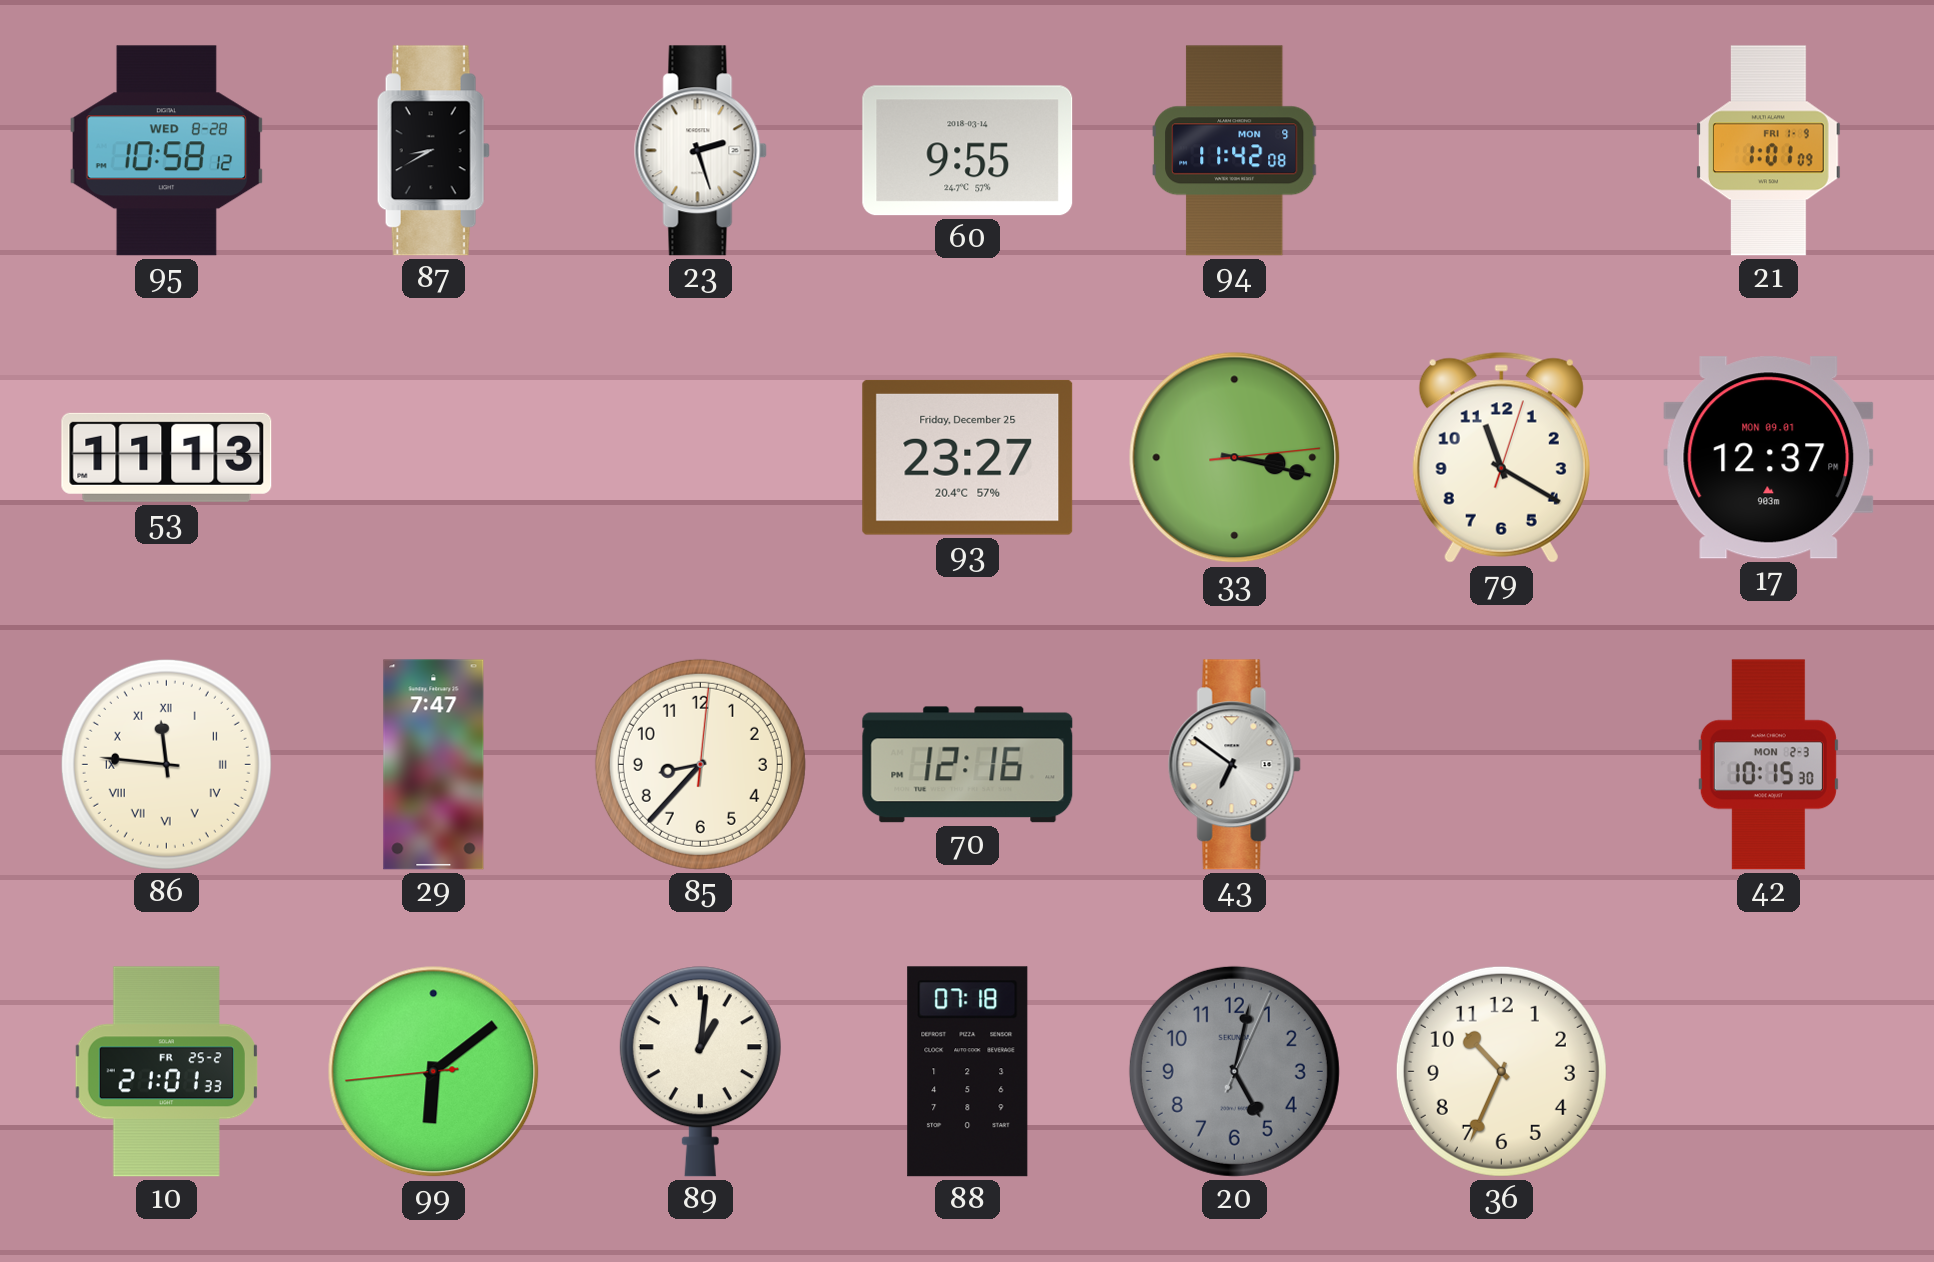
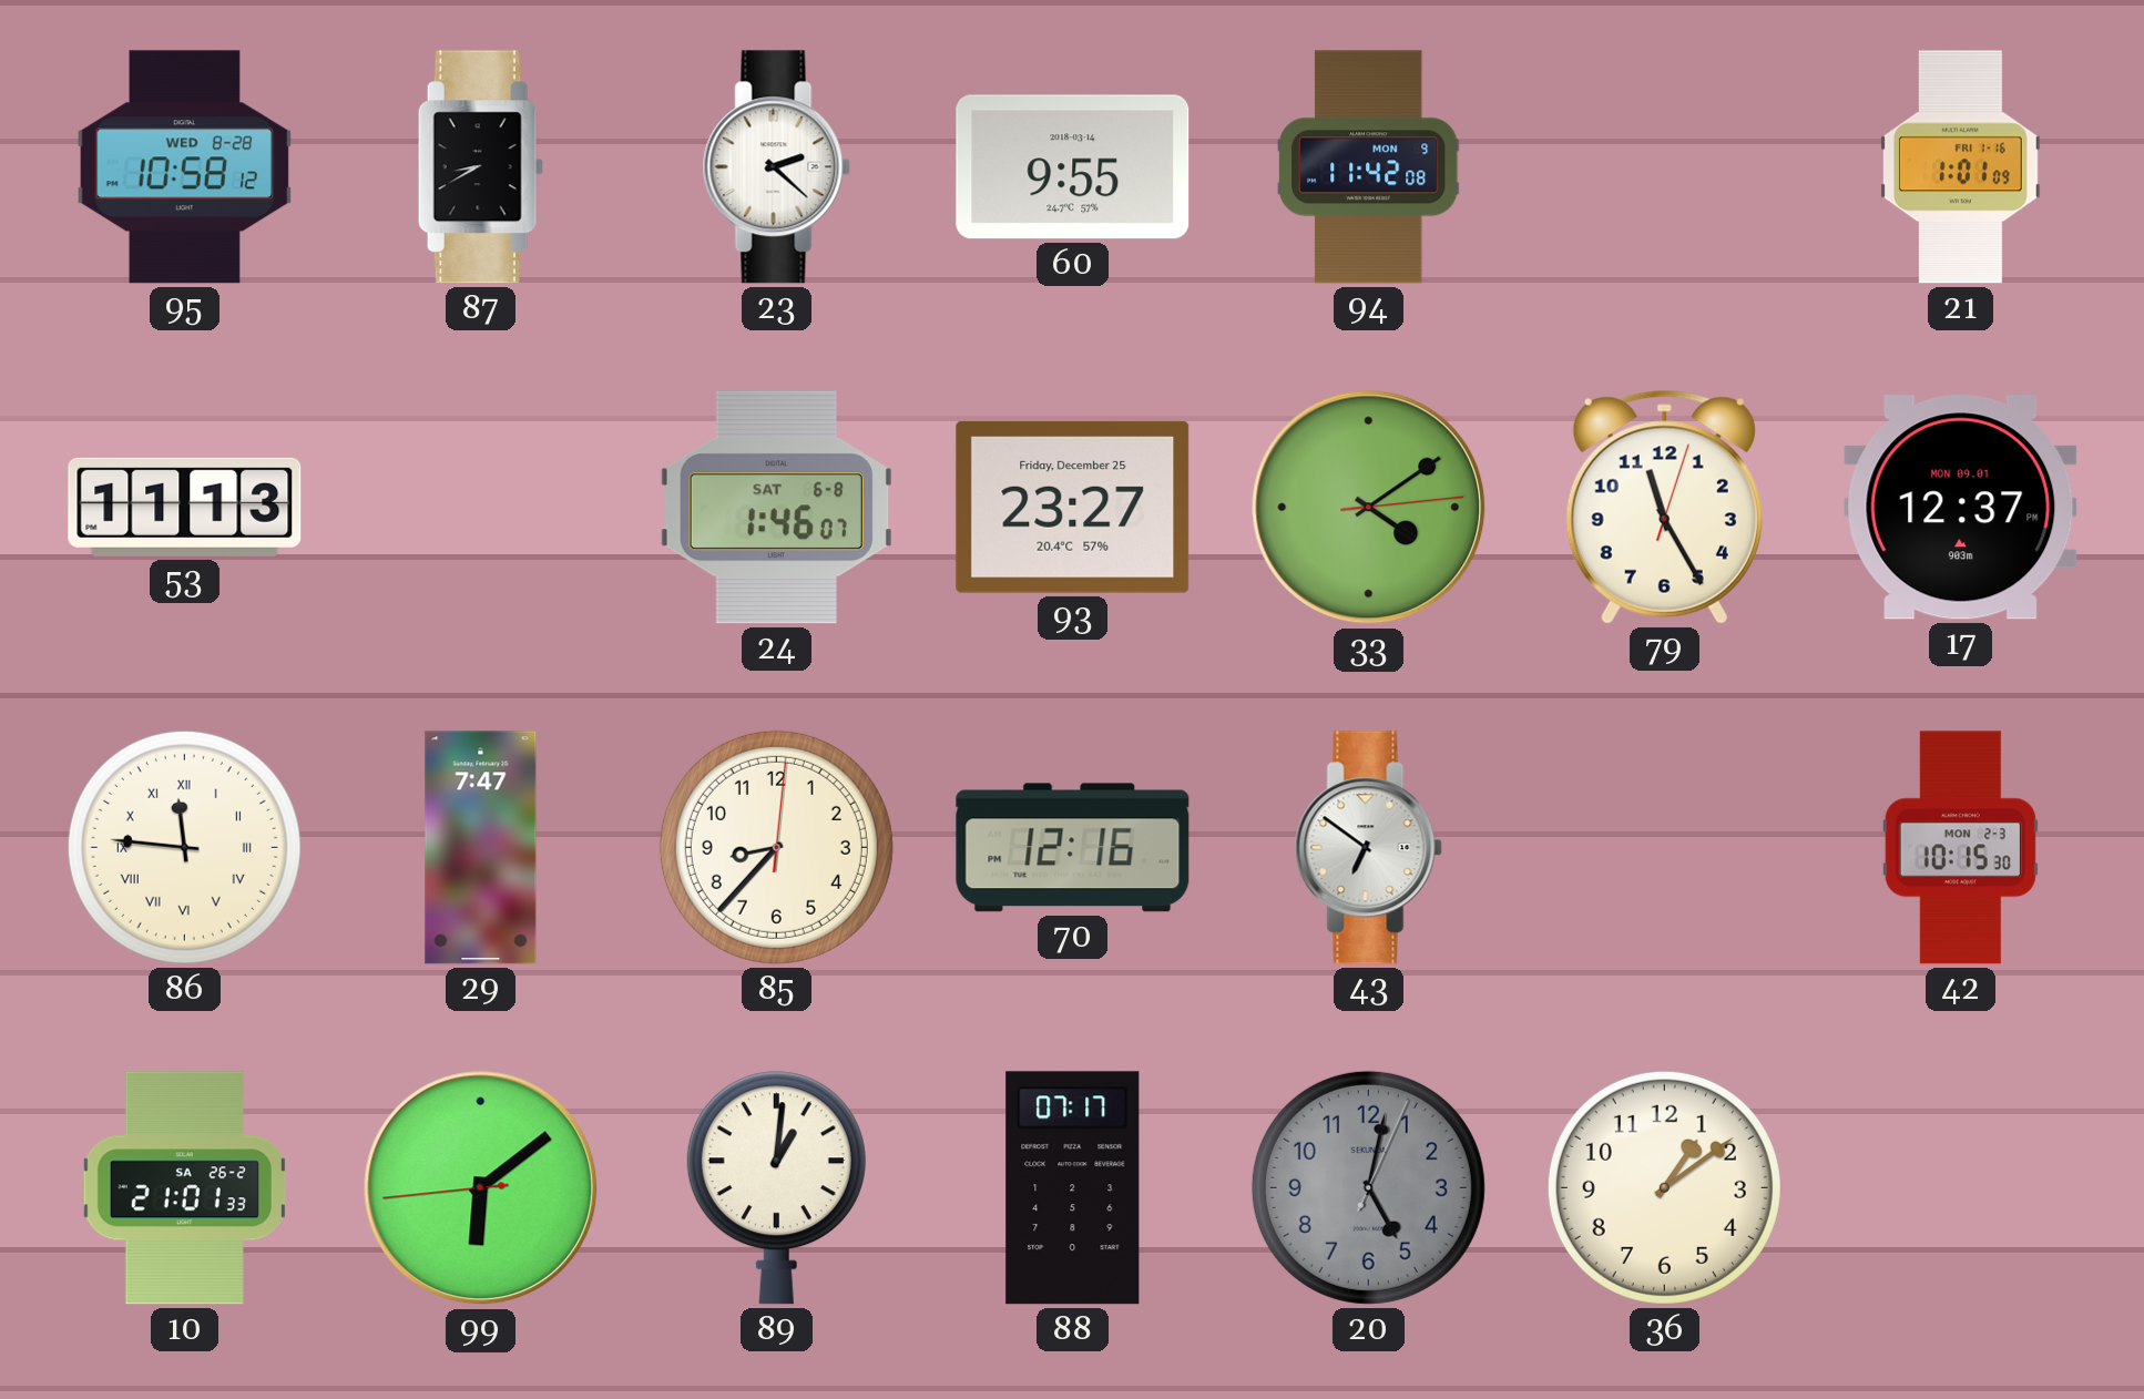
23: 2:27 -> 2:22 (776, 167)
21 date: FRI 1-9 -> FRI 1-16 (1960, 167)
24: none -> 1:46 (776, 508)
33: 3:17 -> 4:09 (1369, 508)
79: 11:20 -> 11:25 (1664, 507)
10 date: FR 25-2 -> SA 26-2 (184, 1188)
88: 07:18 -> 07:17 (1073, 1188)
36: 10:34 -> 1:09 (1664, 1187)
